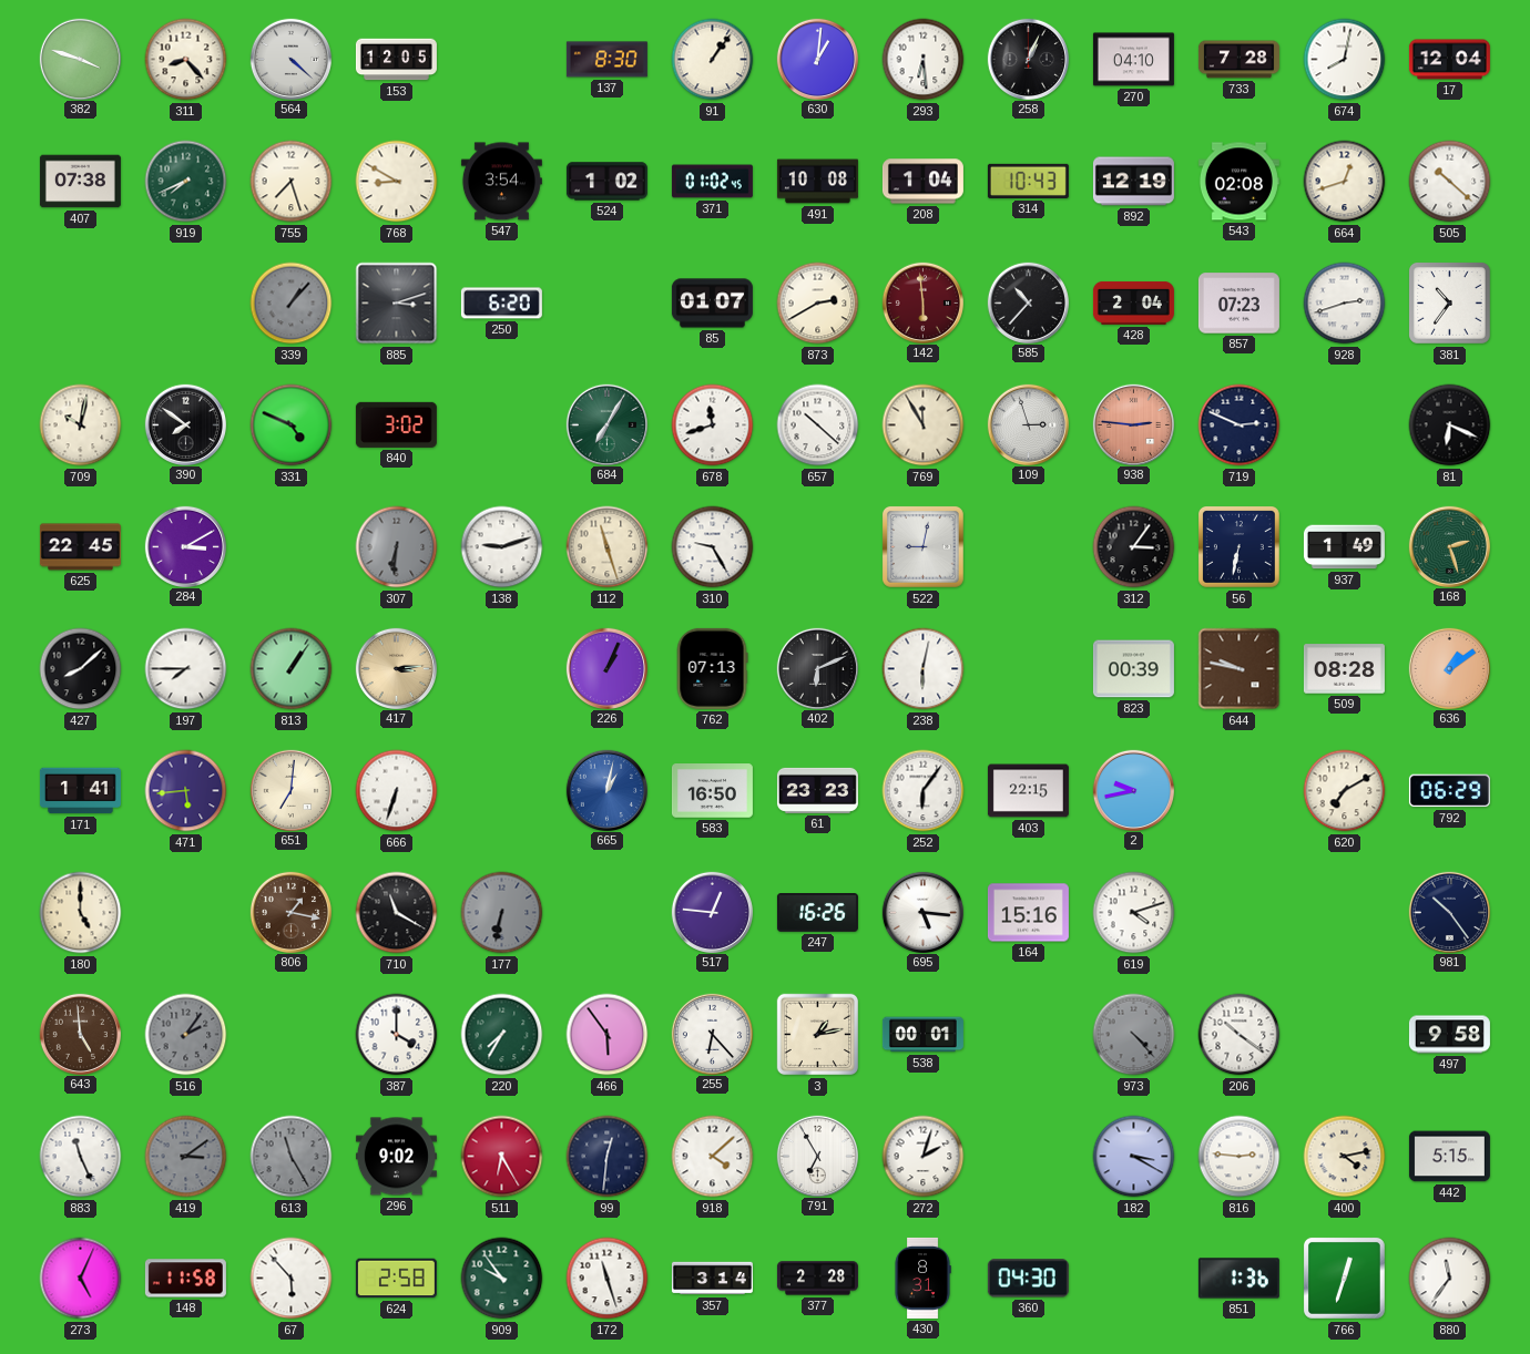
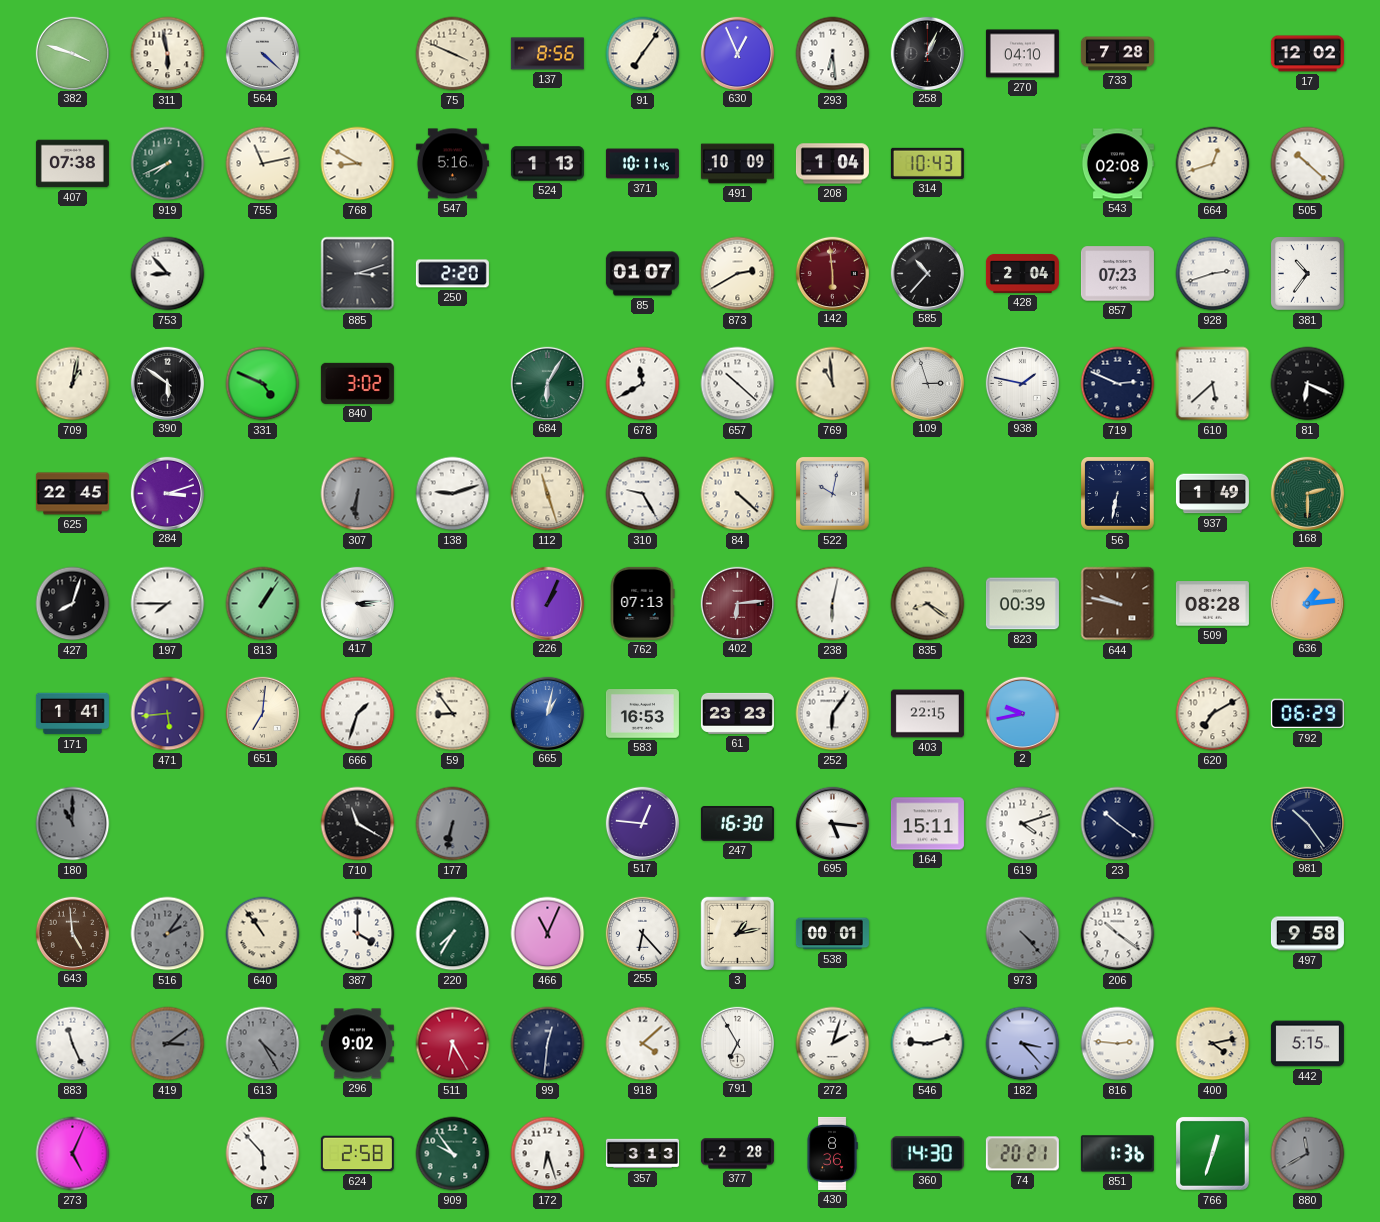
311: 8:23 -> 5:58 (168, 54)
153: 12:05 -> none (396, 60)
75: none -> 3:49 (453, 54)
137: 8:30 -> 8:56 (547, 54)
91: 1:06 -> 7:06 (643, 54)
630: 1:01 -> 12:56 (737, 53)
674: 8:02 -> none (1345, 60)
17: 12:04 -> 12:02 (1307, 54)
755: 7:27 -> 11:13 (263, 164)
547: 3:54 -> 5:16 (452, 164)
524: 1:02 -> 1:13 (547, 164)
371: 01:02 -> 10:11 (642, 164)
491: 10:08 -> 10:09 (737, 164)
892: 12:19 -> none (1133, 182)
753: none -> 8:53 (168, 274)
339: 1:07 -> none (292, 304)
250: 6:20 -> 2:20 (452, 274)
709: 10:02 -> 1:02 (73, 384)
390: 7:51 -> 5:51 (167, 383)
684: 7:05 -> 6:05 (547, 383)
678: 11:42 -> 11:40 (643, 384)
769: 11:55 -> 10:59 (833, 384)
938: 2:46 -> 1:47 (1022, 383)
938 dial: salmon -> white (1022, 383)
610: none -> 5:38 (1213, 384)
284: 3:10 -> 3:12 (167, 493)
84: none -> 4:22 (738, 494)
522: 9:02 -> 10:02 (832, 493)
312: 3:06 -> none (1134, 547)
168: 2:27 -> 2:30 (1307, 493)
427: 8:08 -> 8:03 (73, 604)
417 dial: champagne -> white (357, 603)
402: 6:11 -> 6:14 (737, 603)
402 dial: black -> burgundy (737, 603)
835: none -> 8:21 (928, 604)
636: 1:09 -> 1:14 (1307, 603)
666: 6:33 -> 1:33 (358, 714)
59: none -> 8:54 (453, 714)
583: 16:50 -> 16:53 (642, 714)
180: 5:00 -> 11:00 (73, 824)
180 dial: cream -> grey (73, 824)
806: 1:17 -> none (290, 912)
247: 16:26 -> 16:30 (737, 824)
164: 15:16 -> 15:11 (927, 824)
23: none -> 10:21 (1118, 824)
640: none -> 10:54 (263, 934)
466: 5:54 -> 11:04 (548, 934)
613: 11:25 -> 4:25 (263, 1044)
546: none -> 9:12 (928, 1044)
182: 3:20 -> 3:23 (1023, 1044)
148: 11:58 -> none (185, 1279)
172: 11:27 -> 6:27 (548, 1154)
357: 3:14 -> 3:13 (642, 1154)
430: 8:31 -> 8:36 (832, 1153)
360: 04:30 -> 14:30 (927, 1154)
74: none -> 20:21 (1022, 1154)
880: 11:36 -> 11:40 (1308, 1154)
880 dial: white -> grey (1308, 1154)
